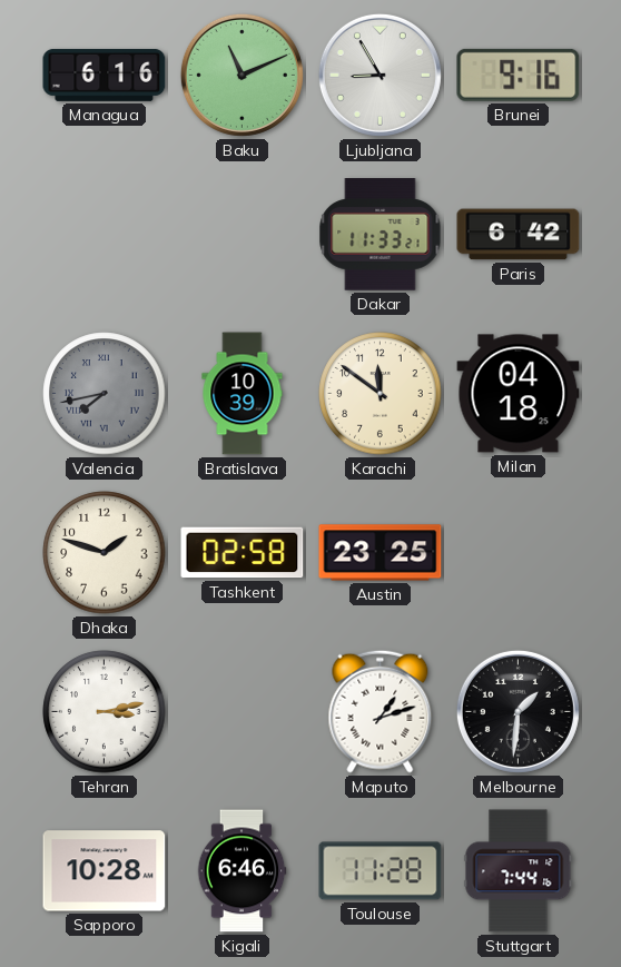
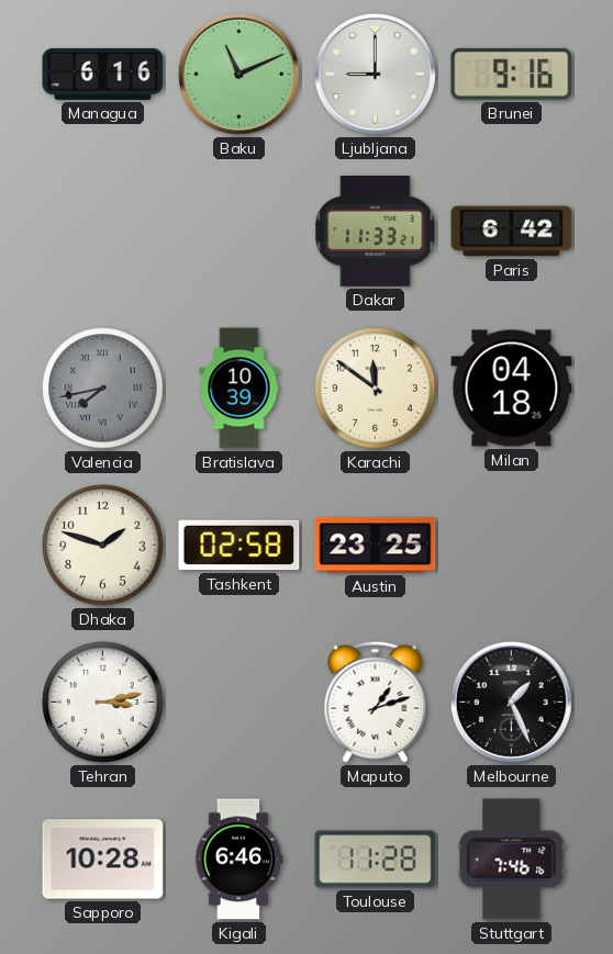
Ljubljana: 8:55 -> 9:00 (375, 74)
Melbourne: 1:31 -> 1:26 (511, 702)
Stuttgart: 7:44 -> 7:46 (512, 860)
